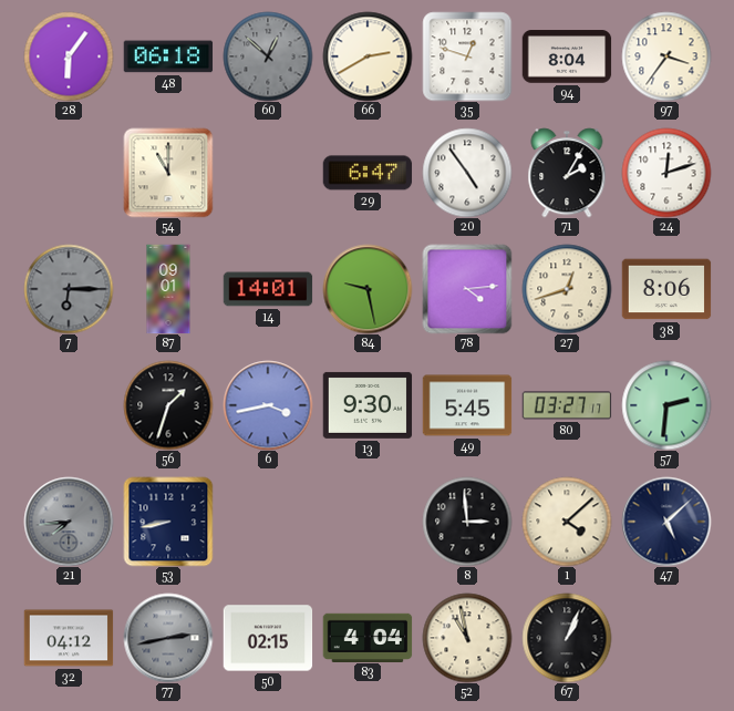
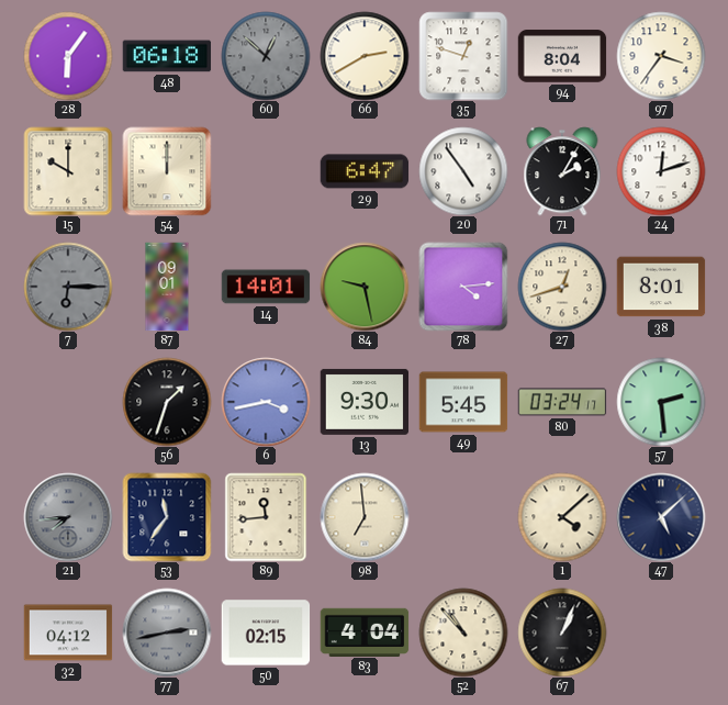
15: none -> 10:00 (68, 171)
54: 11:00 -> 12:00 (167, 171)
38: 8:06 -> 8:01 (661, 287)
80: 03:27 -> 03:24 (562, 402)
57: 2:31 -> 2:29 (661, 402)
53: 8:43 -> 11:36 (167, 517)
89: none -> 11:44 (266, 517)
98: none -> 6:59 (365, 517)
8: 2:59 -> none (467, 522)
52: 10:58 -> 10:53 (463, 633)
